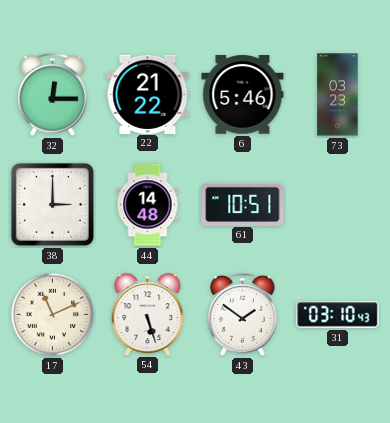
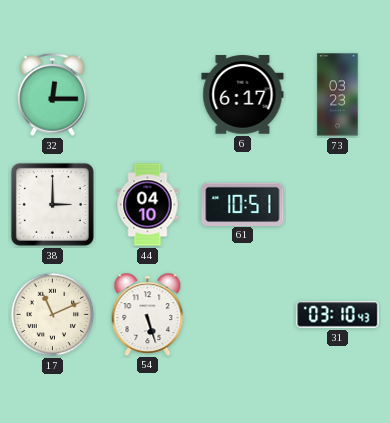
22: 21:22 -> none (148, 94)
6: 5:46 -> 6:17 (243, 95)
44: 14:48 -> 04:10 (148, 205)
43: 1:51 -> none (243, 314)
